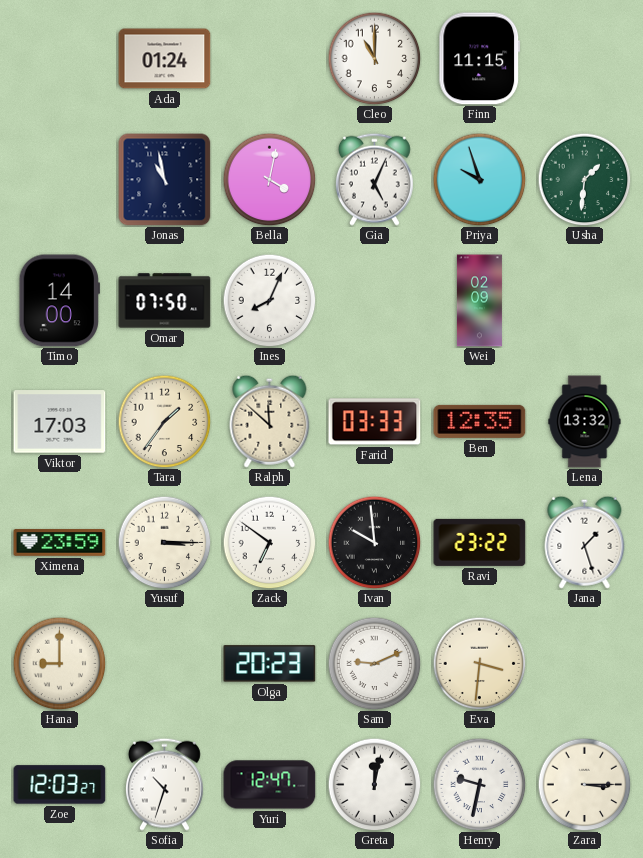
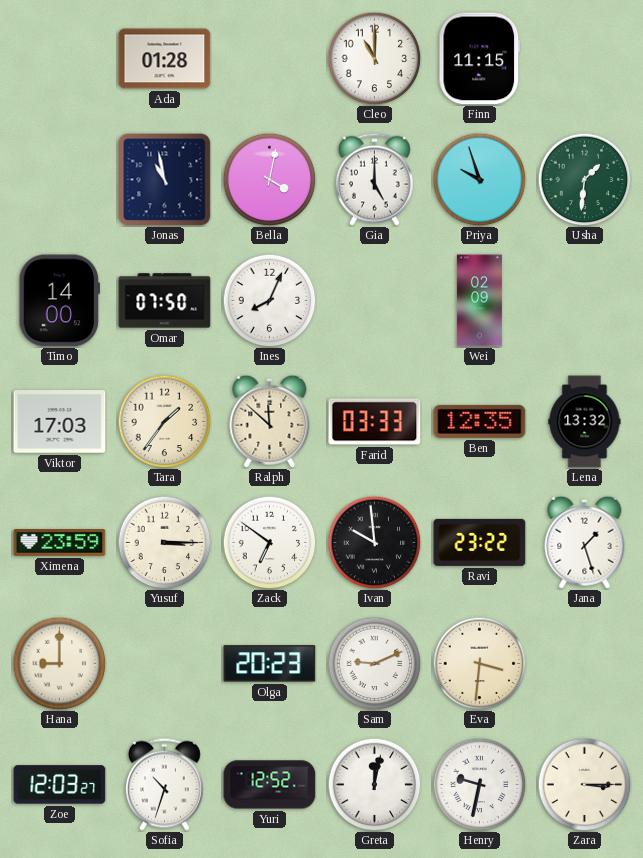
Ada: 01:24 -> 01:28 (165, 59)
Gia: 5:04 -> 5:00 (374, 179)
Yuri: 12:47 -> 12:52 (270, 785)
